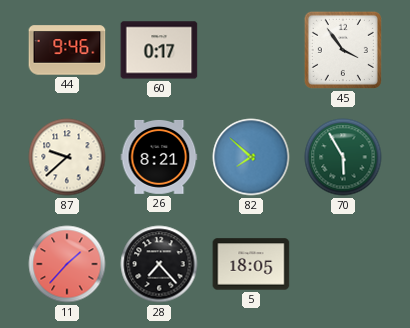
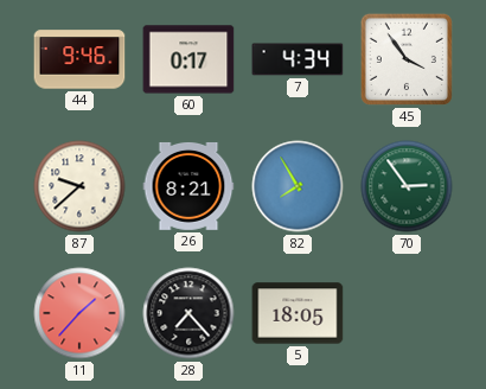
7: none -> 4:34 (298, 59)
82: 7:52 -> 7:55 (298, 186)
70: 5:55 -> 2:54 (407, 186)
